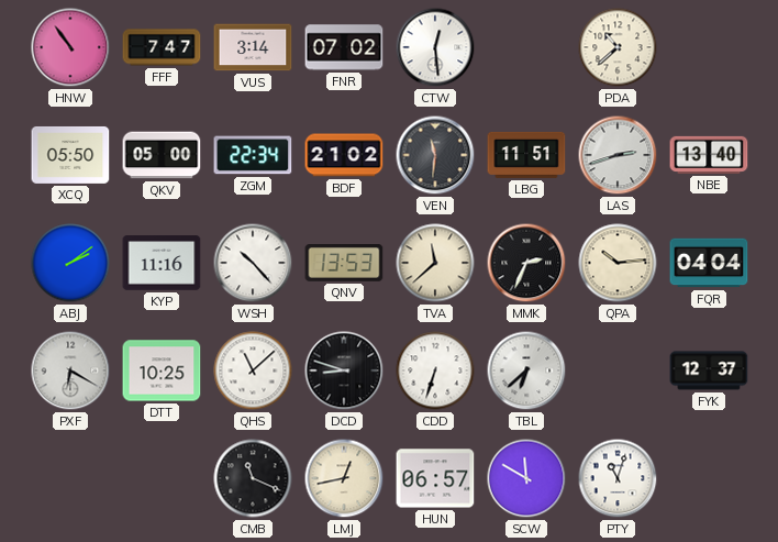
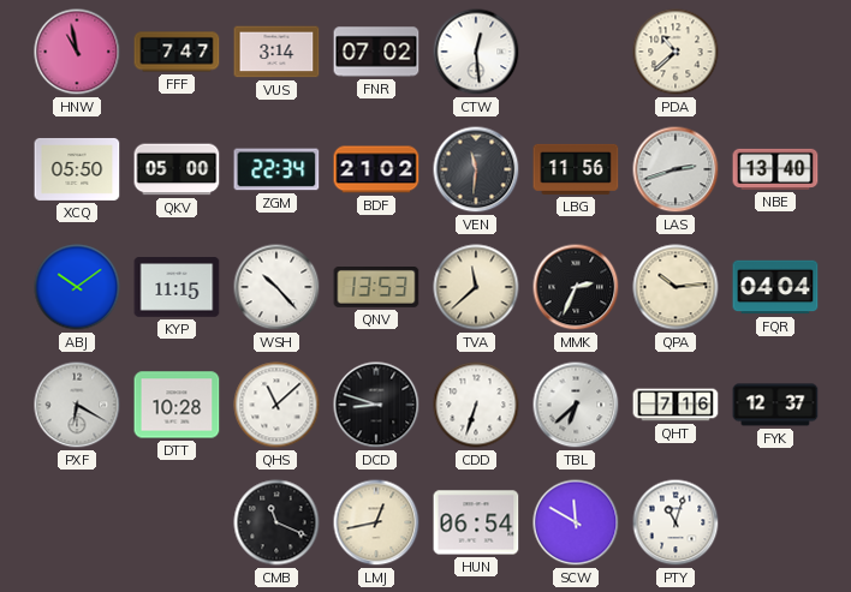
HNW: 10:54 -> 10:58 (77, 52)
LBG: 11:51 -> 11:56 (576, 169)
ABJ: 2:09 -> 10:09 (77, 287)
KYP: 11:16 -> 11:15 (177, 287)
DTT: 10:25 -> 10:28 (177, 405)
QHT: none -> 7:16 (676, 405)
HUN: 06:57 -> 06:54 (476, 522)
